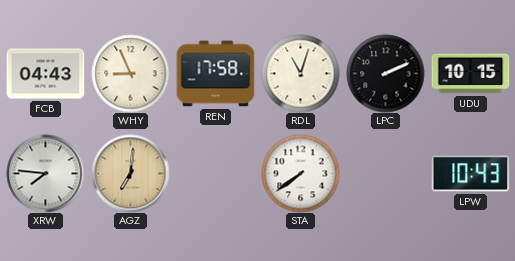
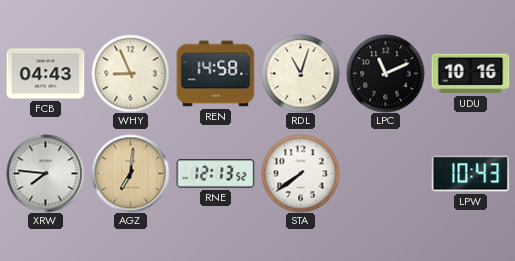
REN: 17:58 -> 14:58 (215, 74)
LPC: 2:11 -> 11:11 (385, 73)
UDU: 10:15 -> 10:16 (470, 74)
RNE: none -> 12:13 (215, 174)
